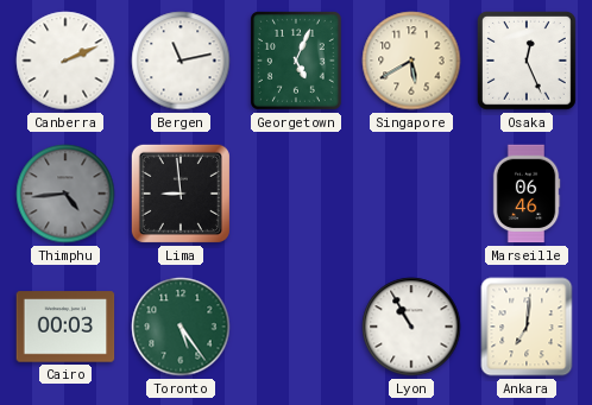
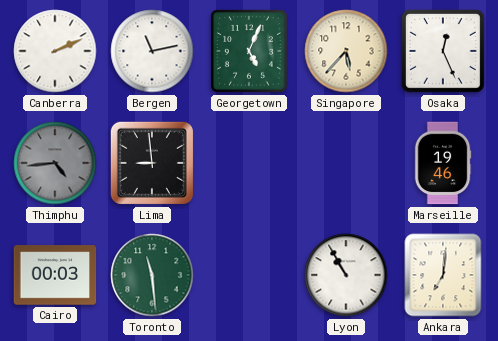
Singapore: 5:40 -> 5:37 (346, 51)
Marseille: 06:46 -> 19:46 (443, 163)
Toronto: 5:24 -> 11:29 (152, 275)
